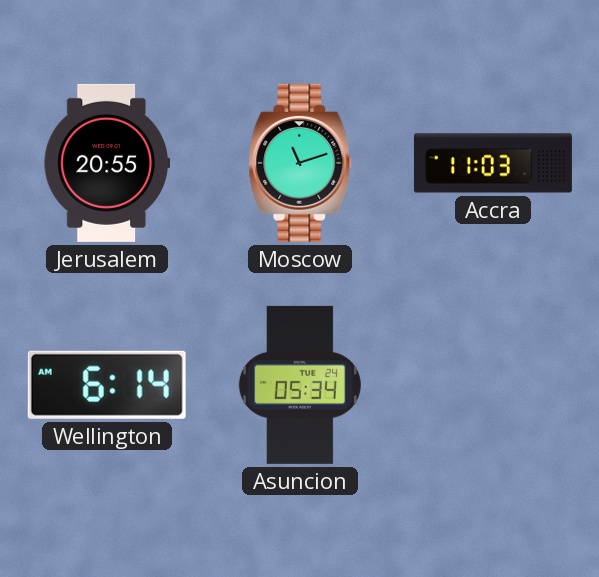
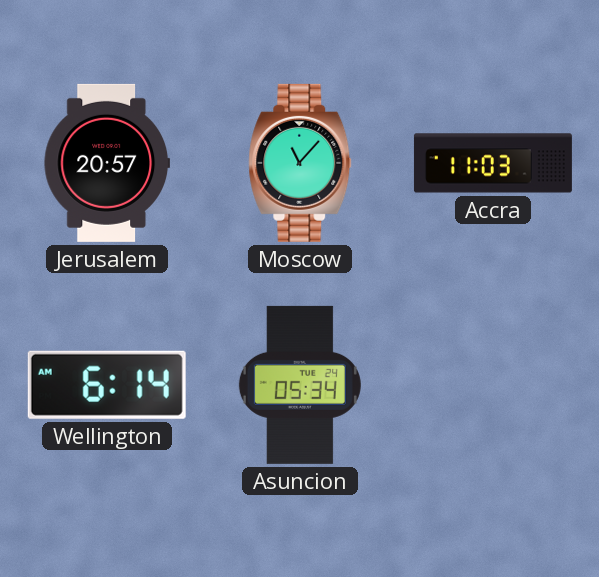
Jerusalem: 20:55 -> 20:57 (106, 163)
Moscow: 11:12 -> 11:07 (300, 163)
